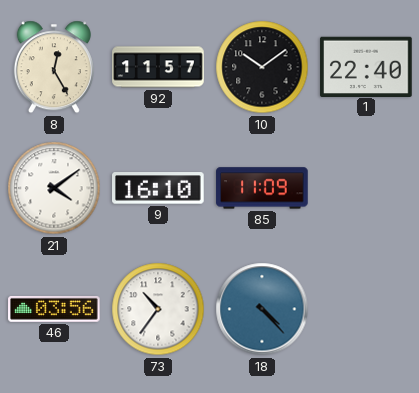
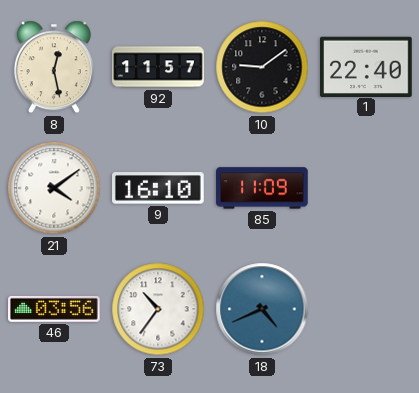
8: 12:25 -> 12:28 (54, 67)
10: 10:09 -> 9:09 (262, 67)
18: 4:23 -> 4:41 (262, 309)
